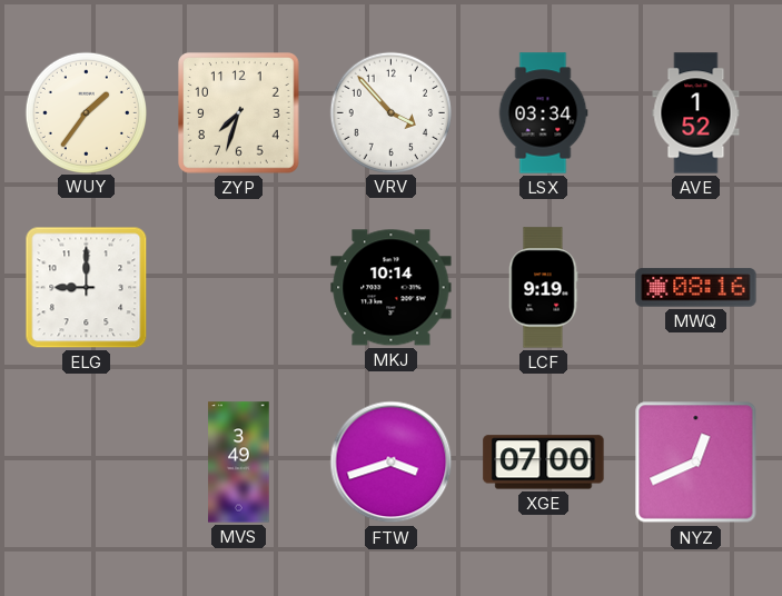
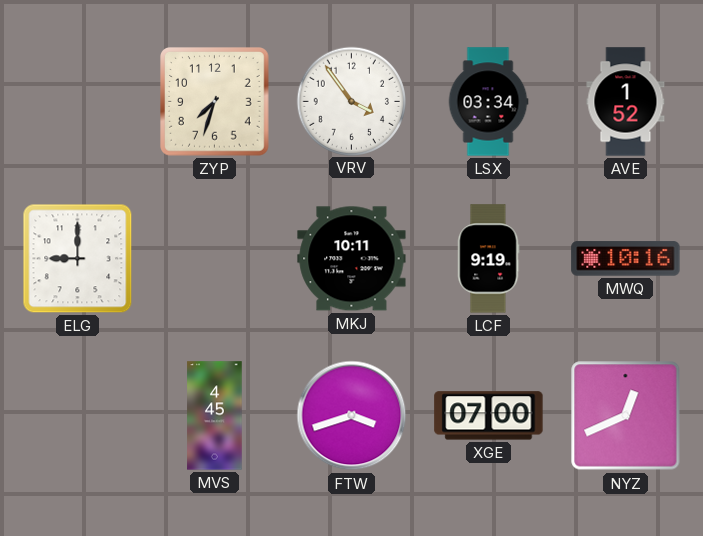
WUY: 1:36 -> none (86, 112)
VRV: 3:53 -> 3:54 (351, 101)
MKJ: 10:14 -> 10:11 (352, 259)
MWQ: 08:16 -> 10:16 (626, 259)
MVS: 3:49 -> 4:45 (215, 416)
